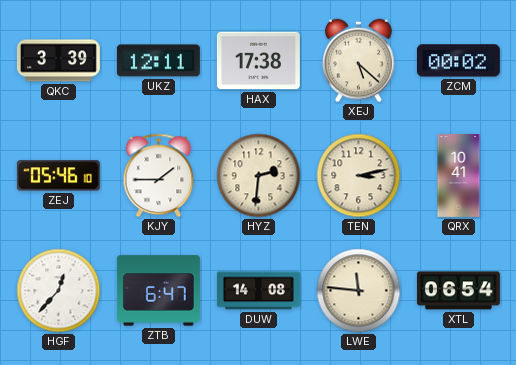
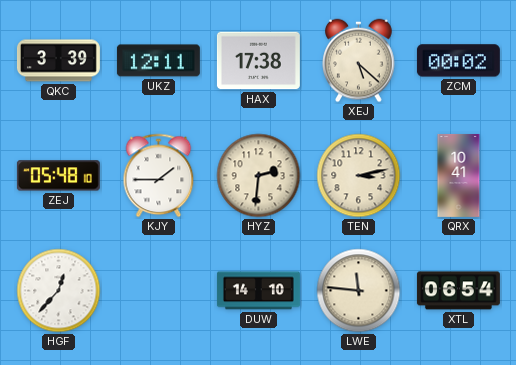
ZEJ: 05:46 -> 05:48 (58, 176)
ZTB: 6:47 -> none (158, 291)
DUW: 14:08 -> 14:10 (258, 291)
